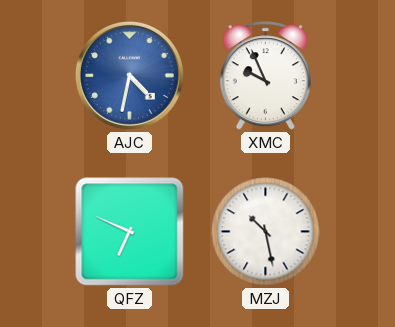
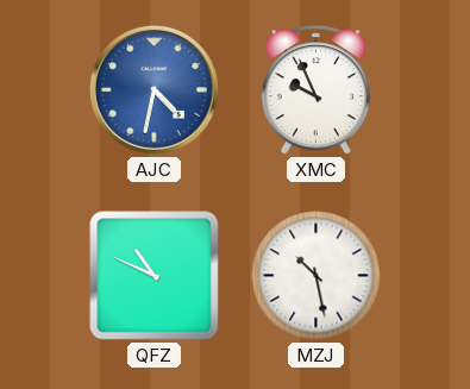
QFZ: 6:49 -> 10:49 (155, 276)
